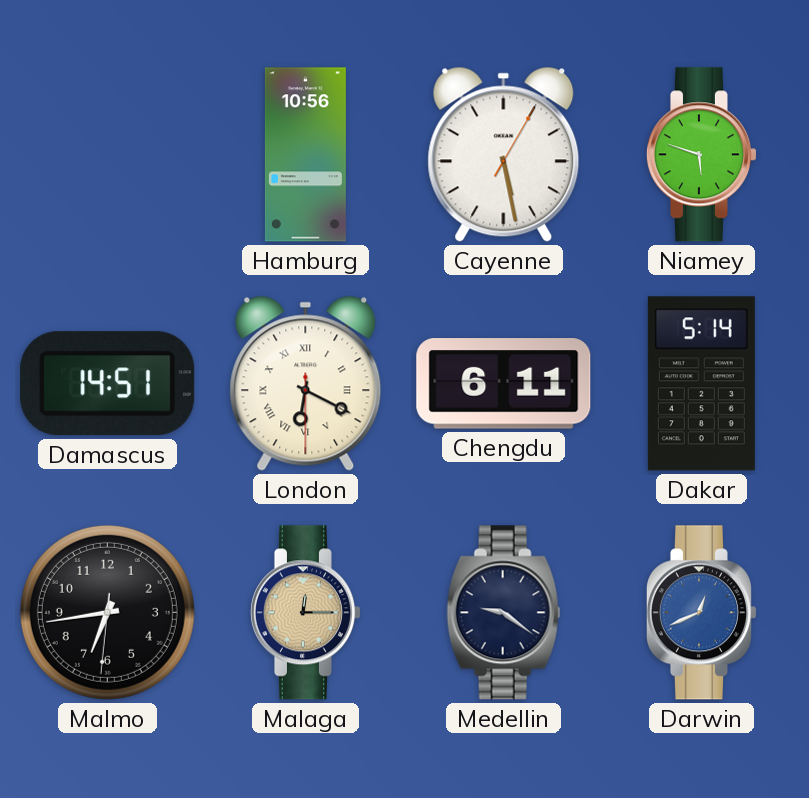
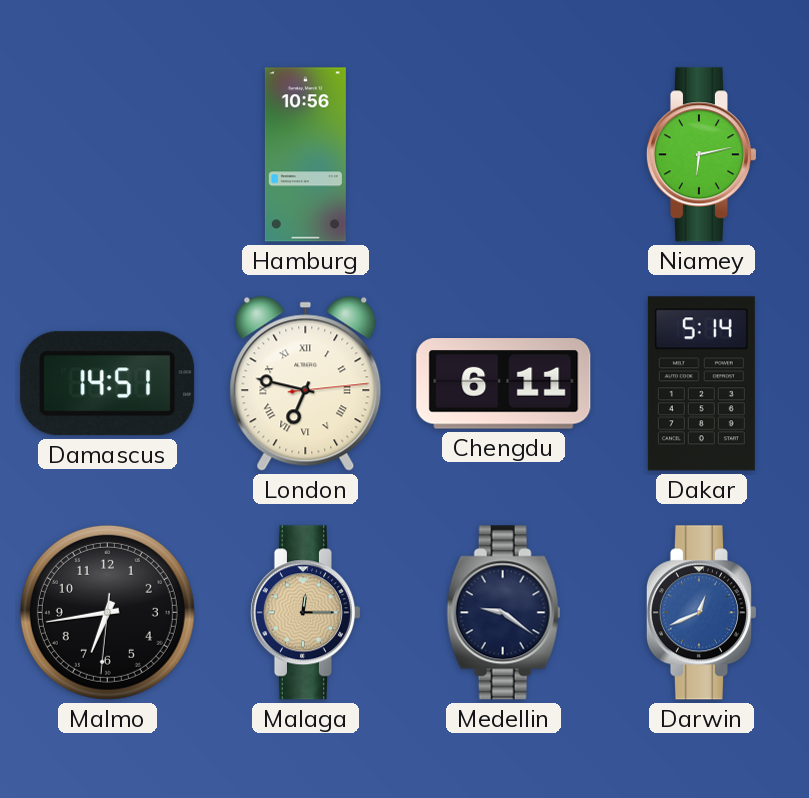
Cayenne: 5:28 -> none (504, 154)
Niamey: 5:48 -> 6:13 (701, 155)
London: 6:19 -> 6:47 (306, 383)
